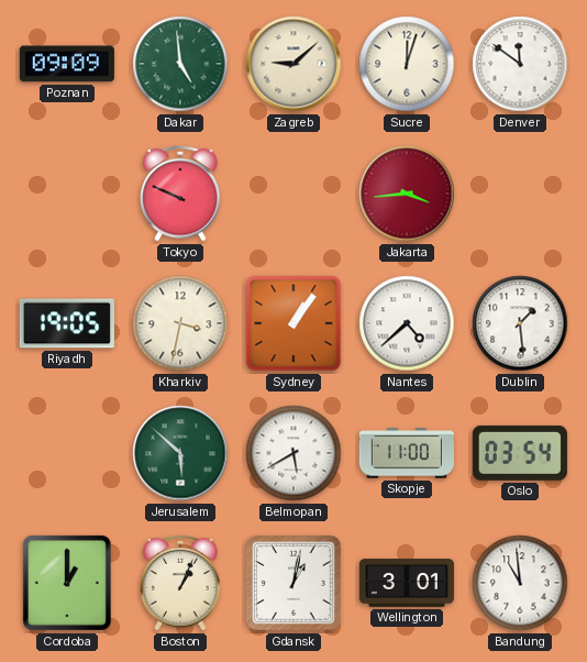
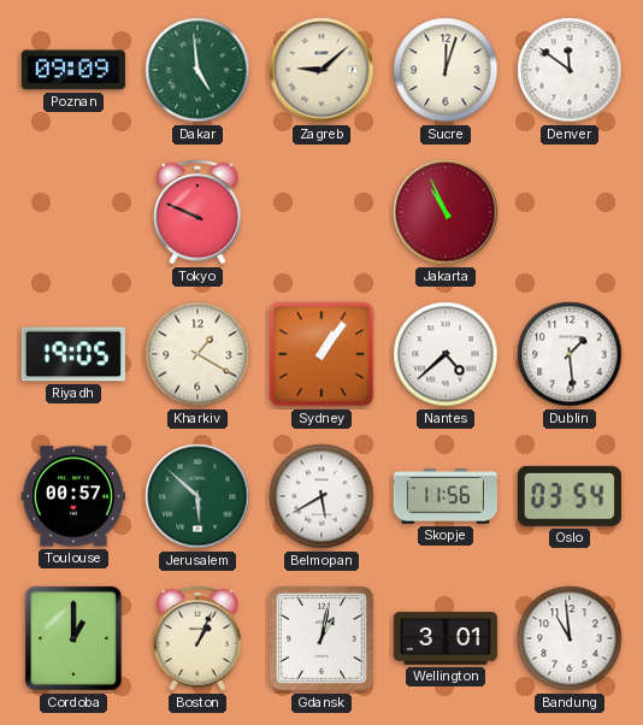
Jakarta: 3:44 -> 10:56 (446, 212)
Kharkiv: 3:32 -> 1:20 (197, 354)
Toulouse: none -> 00:57 (73, 496)
Skopje: 11:00 -> 11:56 (446, 496)
